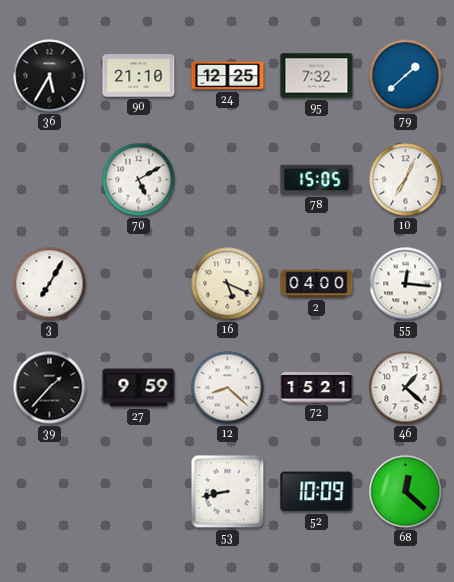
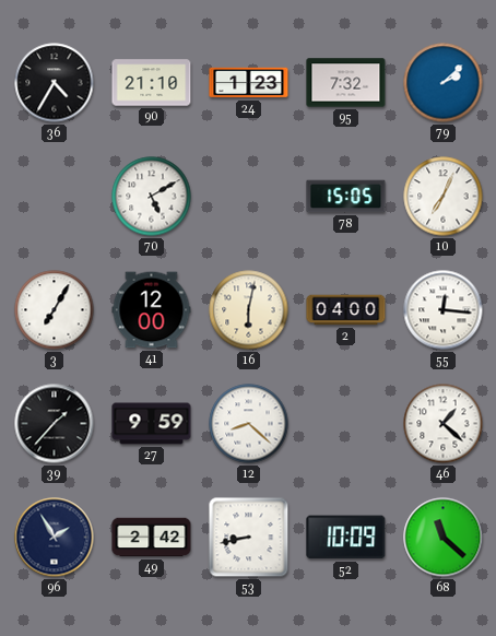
36: 5:35 -> 4:35 (55, 83)
24: 12:25 -> 1:23 (249, 83)
79: 1:38 -> 2:08 (444, 83)
41: none -> 12:00 (152, 310)
16: 5:19 -> 6:02 (249, 310)
72: 15:21 -> none (317, 388)
96: none -> 1:55 (55, 538)
49: none -> 2:42 (152, 538)
68: 12:22 -> 11:22 (444, 538)
